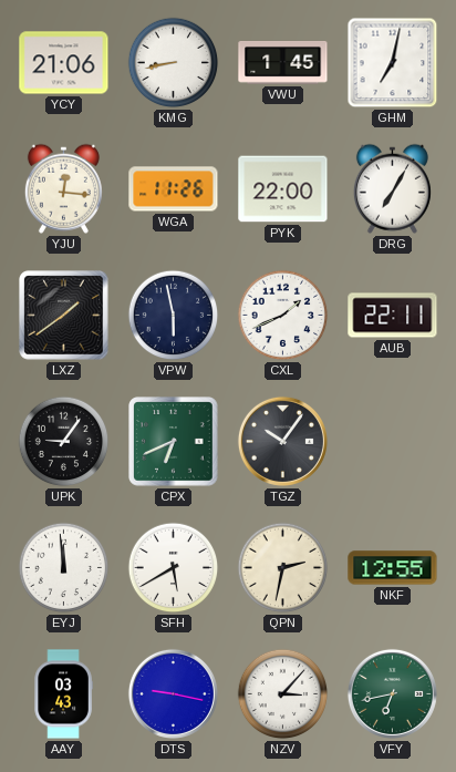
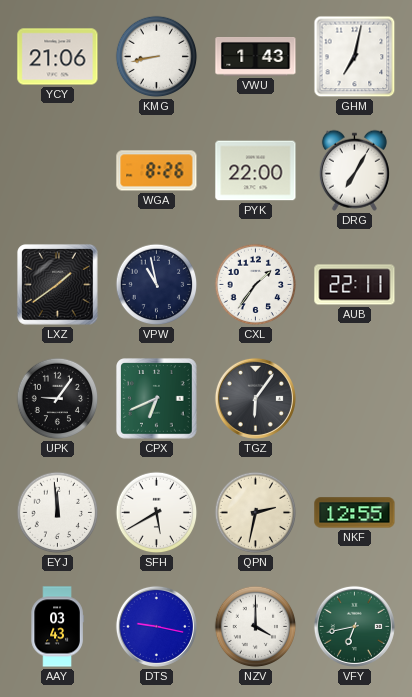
VWU: 1:45 -> 1:43 (256, 57)
YJU: 12:16 -> none (63, 188)
WGA: 11:26 -> 8:26 (157, 171)
VPW: 5:58 -> 10:58 (157, 285)
CXL: 1:41 -> 1:36 (256, 285)
TGZ: 10:06 -> 6:06 (255, 398)
NZV: 3:07 -> 4:00 (256, 627)
